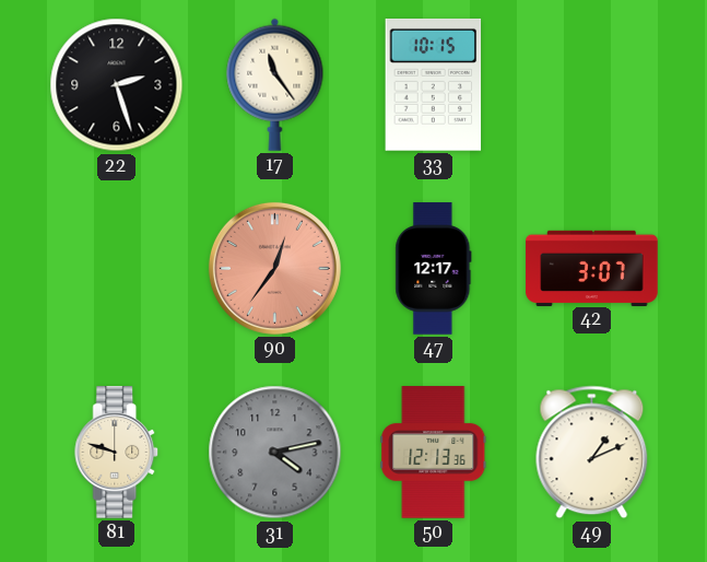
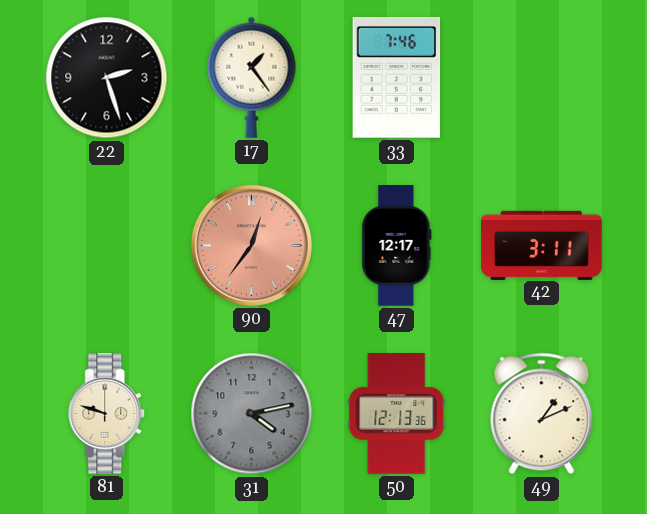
17: 11:24 -> 1:24 (252, 77)
33: 10:15 -> 7:46 (397, 78)
42: 3:07 -> 3:11 (542, 245)
